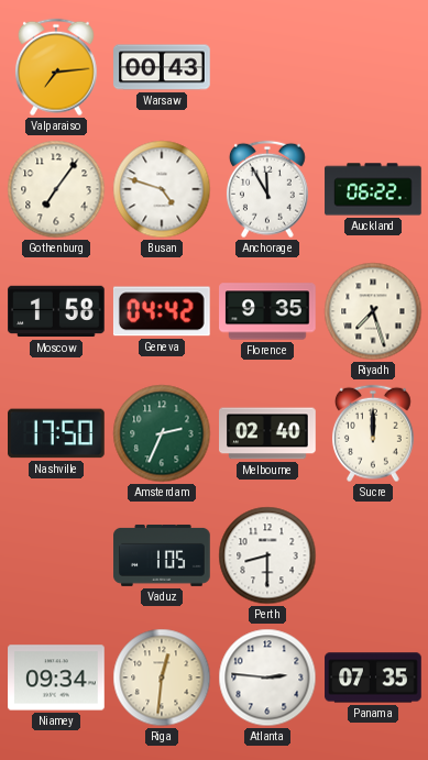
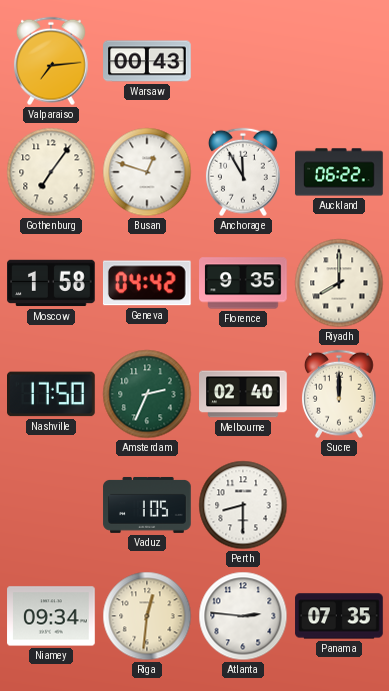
Busan: 4:48 -> 12:48 (147, 172)
Riyadh: 7:27 -> 8:00 (339, 283)
